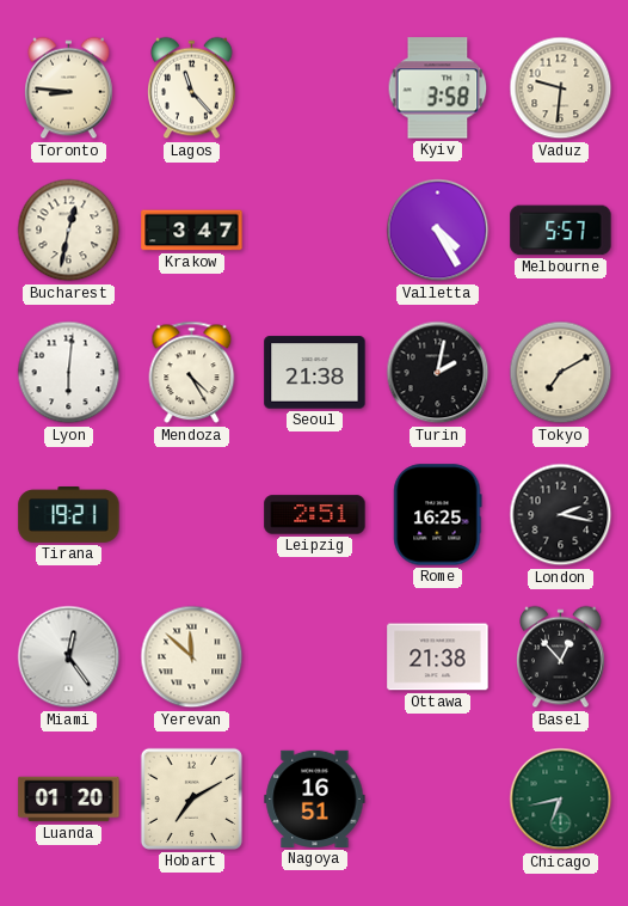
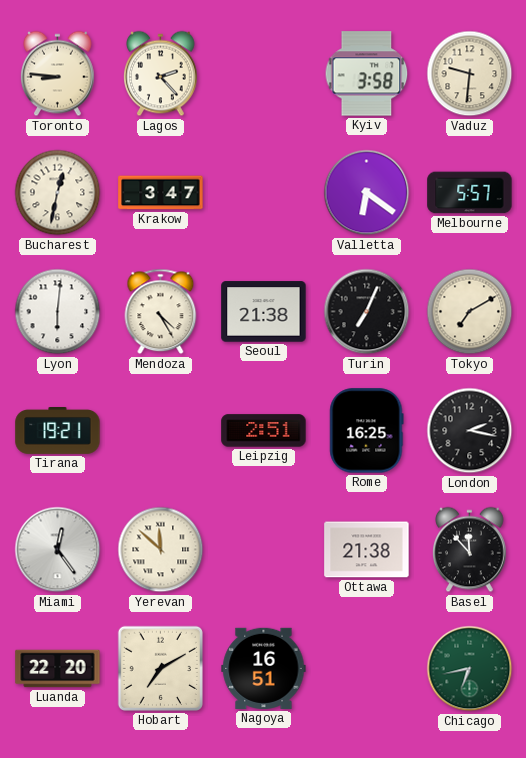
Lagos: 11:23 -> 2:23 (161, 74)
Valletta: 4:25 -> 6:21 (367, 193)
Turin: 2:02 -> 7:04 (367, 312)
Basel: 12:53 -> 11:53 (470, 550)
Luanda: 01:20 -> 22:20 (58, 669)
